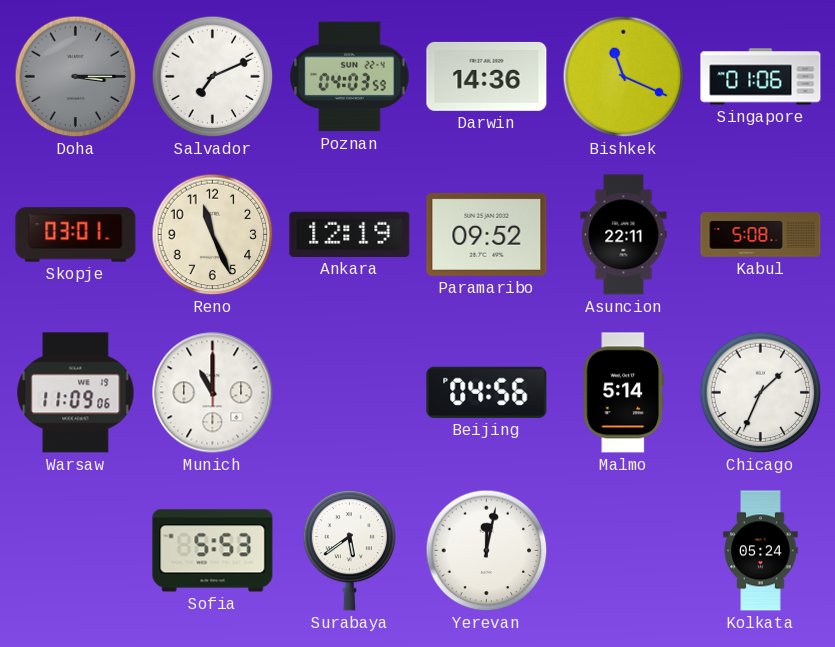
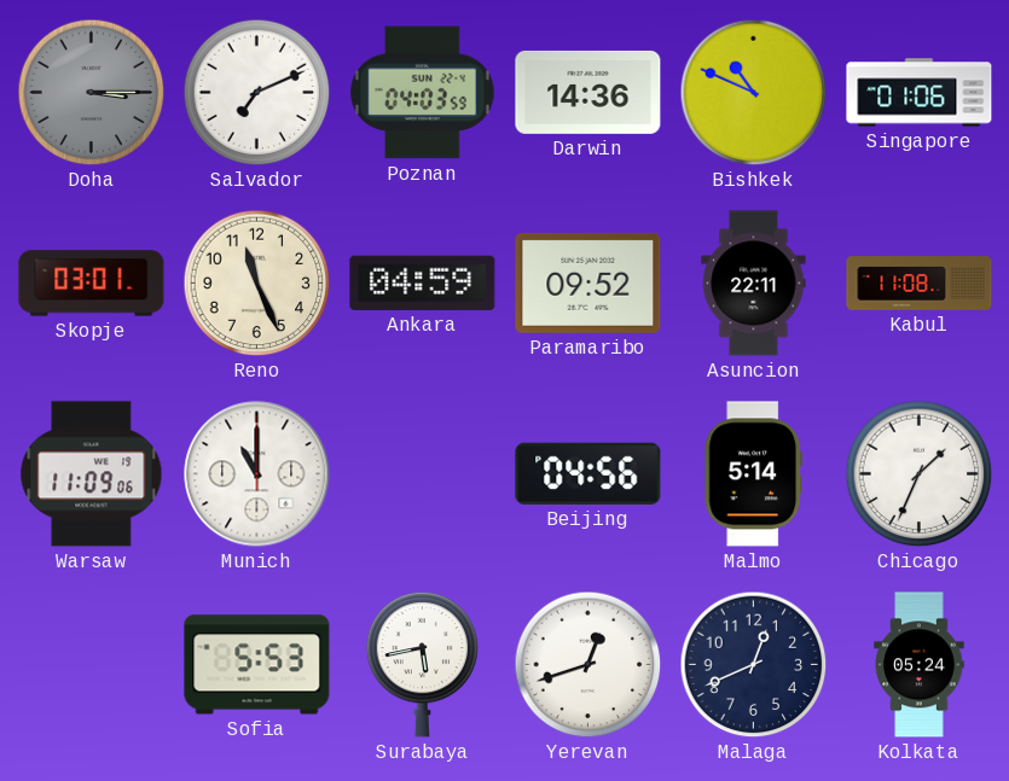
Bishkek: 11:19 -> 10:49 (754, 93)
Ankara: 12:19 -> 04:59 (423, 282)
Kabul: 5:08 -> 11:08 (920, 284)
Surabaya: 5:39 -> 5:43 (423, 664)
Yerevan: 12:02 -> 12:42 (588, 665)
Malaga: none -> 12:41 (754, 665)
